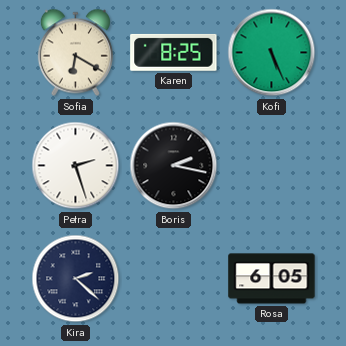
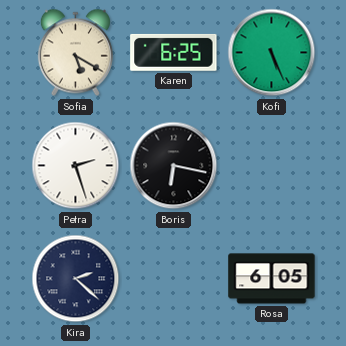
Sofia: 6:20 -> 5:20 (75, 53)
Karen: 8:25 -> 6:25 (174, 52)
Boris: 2:17 -> 6:17 (174, 166)
